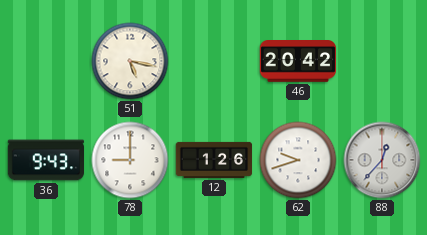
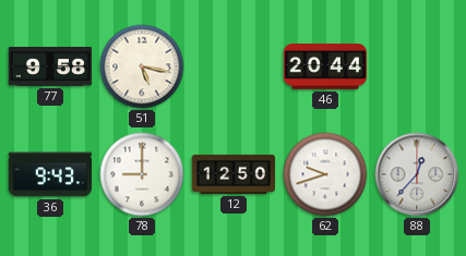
77: none -> 9:58 (50, 66)
46: 20:42 -> 20:44 (325, 66)
12: 1:26 -> 12:50 (234, 174)
